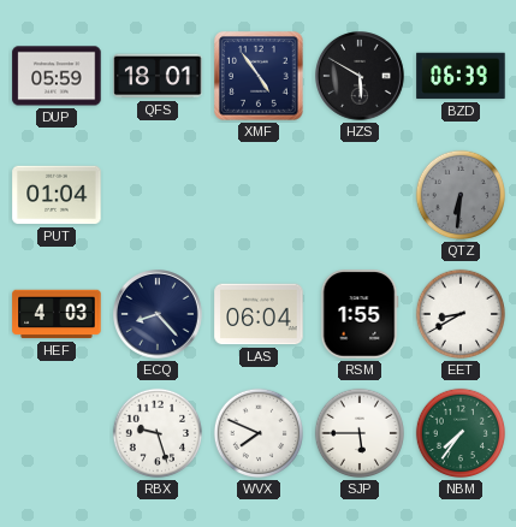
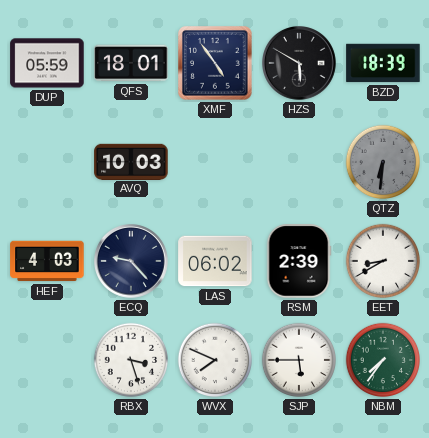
BZD: 06:39 -> 18:39 (383, 63)
PUT: 01:04 -> none (57, 195)
AVQ: none -> 10:03 (131, 161)
ECQ: 8:23 -> 9:23 (132, 262)
LAS: 06:04 -> 06:02 (215, 261)
RSM: 1:55 -> 2:39 (299, 261)
RBX: 9:27 -> 3:27 (131, 360)
